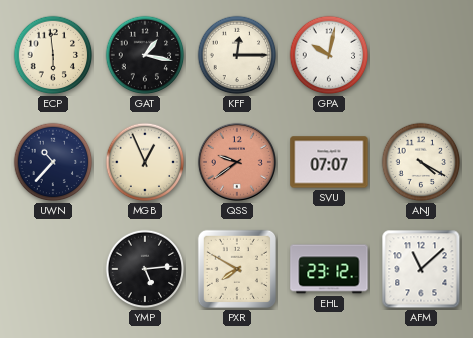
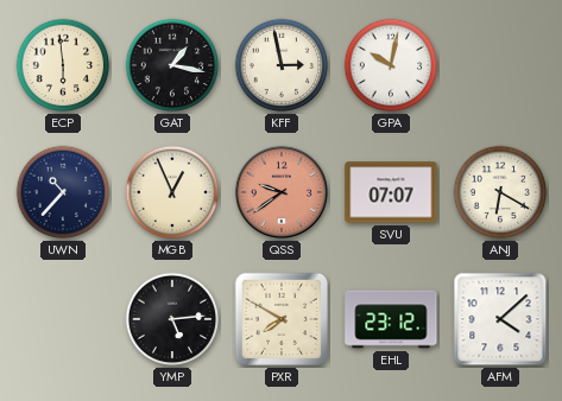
KFF: 12:15 -> 2:58 (282, 65)
ANJ: 4:20 -> 6:20 (500, 192)
AFM: 11:08 -> 4:08 (500, 319)
